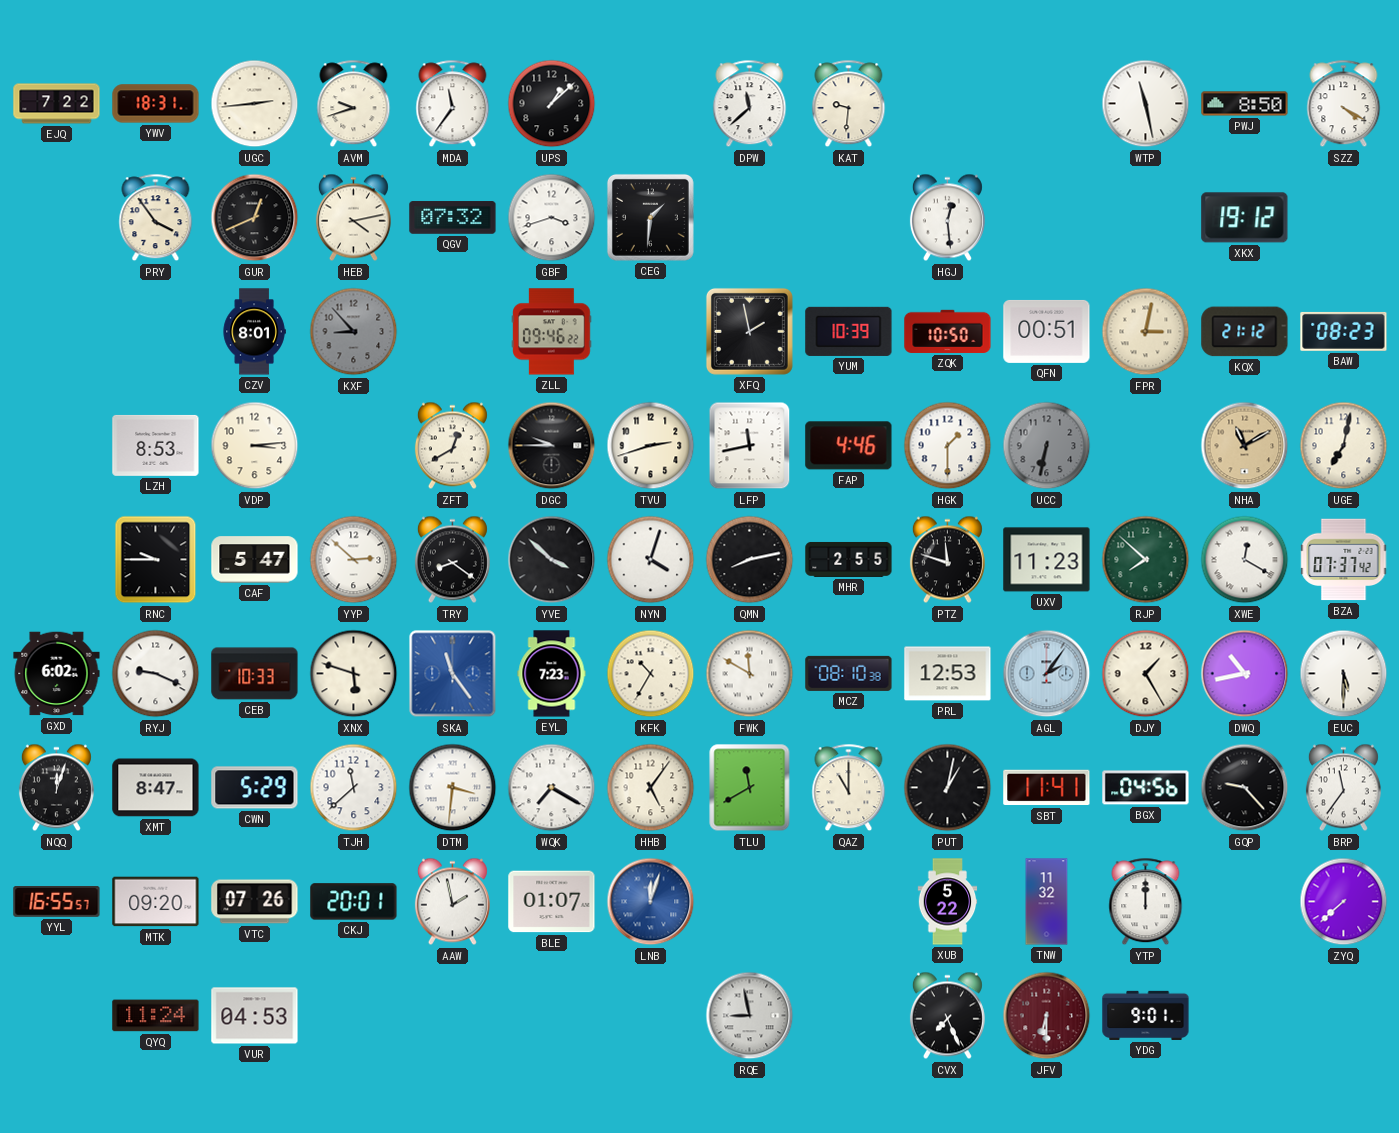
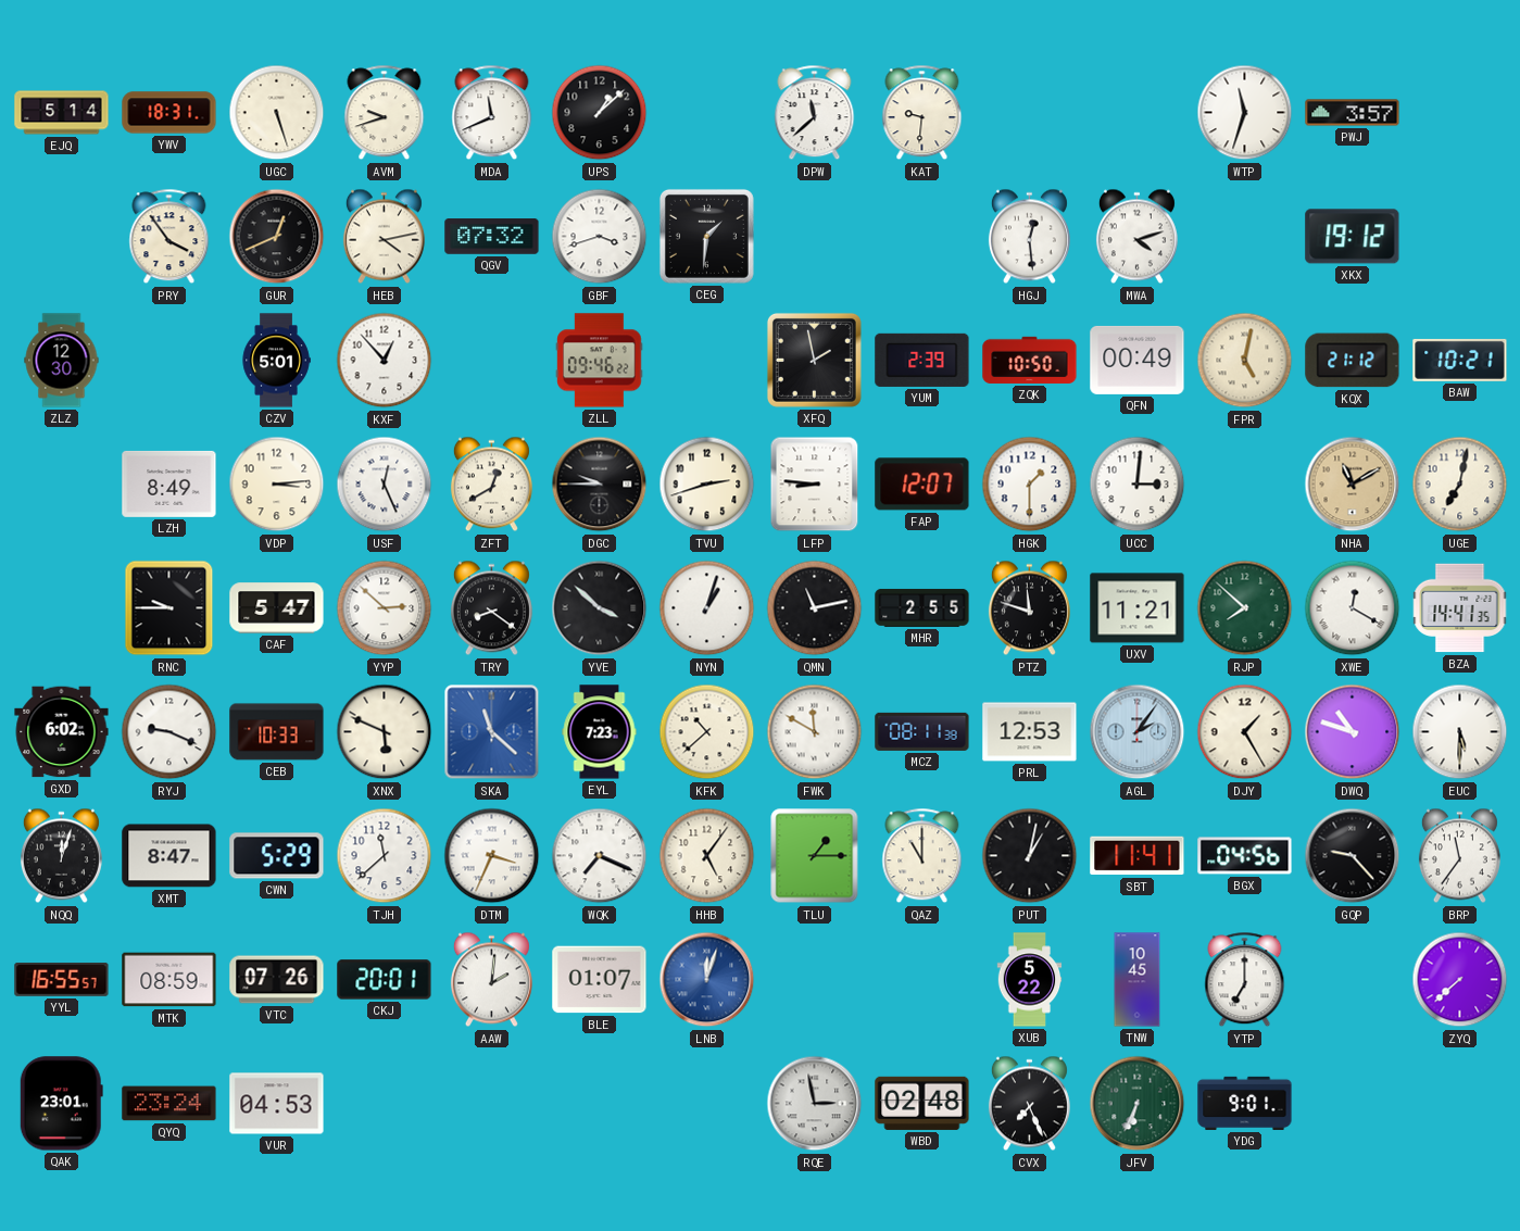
EJQ: 7:22 -> 5:14 (62, 113)
UGC: 2:44 -> 5:27 (277, 113)
MDA: 11:36 -> 11:41 (492, 113)
WTP: 11:28 -> 11:33 (1245, 113)
PWJ: 8:50 -> 3:57 (1353, 113)
SZZ: 4:20 -> none (1344, 104)
MWA: none -> 4:12 (1136, 237)
ZLZ: none -> 12:30 (62, 361)
CZV: 8:01 -> 5:01 (276, 361)
KXF: 8:53 -> 12:53 (385, 361)
KXF dial: grey -> white (385, 361)
YUM: 10:39 -> 2:39 (922, 360)
QFN: 00:51 -> 00:49 (1138, 360)
FPR: 3:02 -> 5:02 (1245, 361)
BAW: 08:23 -> 10:21 (1460, 360)
LZH: 8:53 -> 8:49 (169, 483)
USF: none -> 12:26 (385, 485)
LFP: 11:43 -> 8:46 (815, 485)
FAP: 4:46 -> 12:07 (922, 485)
UCC: 6:32 -> 3:01 (1138, 485)
UCC dial: grey -> white (1138, 485)
NYN: 4:03 -> 1:03 (707, 608)
QMN: 8:13 -> 11:13 (815, 608)
UXV: 11:23 -> 11:21 (1138, 608)
BZA: 07:37 -> 14:41 (1460, 608)
XNX: 5:48 -> 5:49 (385, 732)
SKA: 11:24 -> 11:22 (492, 732)
KFK: 10:35 -> 10:38 (707, 732)
MCZ: 08:10 -> 08:11 (922, 731)
DWQ: 10:43 -> 10:48 (1353, 732)
DTM: 3:31 -> 3:34 (492, 856)
WQK: 7:20 -> 7:19 (600, 856)
TLU: 11:40 -> 1:15 (815, 856)
MTK: 09:20 -> 08:59 (169, 980)
AAW: 1:58 -> 2:01 (491, 980)
TNW: 11:32 -> 10:45 (1138, 980)
YTP: 12:00 -> 7:00 (1245, 980)
QAK: none -> 23:01 (61, 1104)
QYQ: 11:24 -> 23:24 (169, 1104)
RQE: 8:58 -> 2:58 (815, 1104)
WBD: none -> 02:48 (922, 1103)
JFV: 6:30 -> 6:34 (1138, 1104)
JFV dial: burgundy -> green (1138, 1104)
